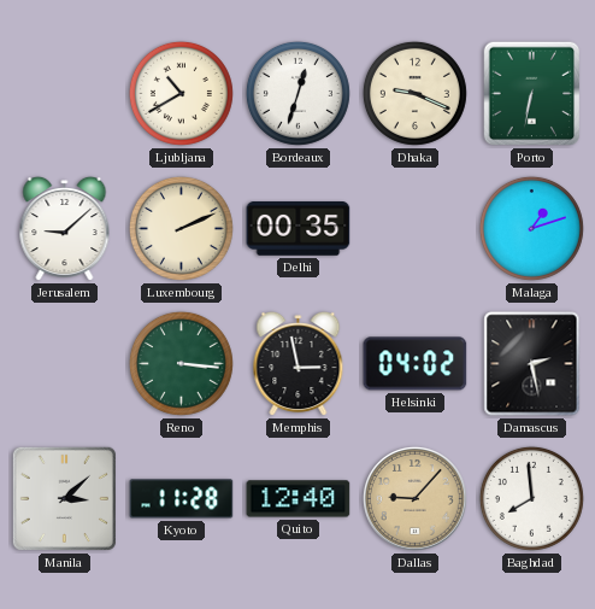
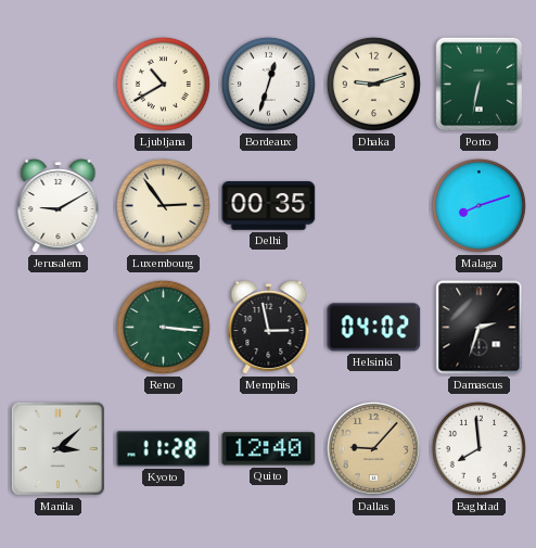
Dhaka: 9:19 -> 9:12 (373, 84)
Jerusalem: 9:08 -> 9:10 (59, 206)
Luxembourg: 2:11 -> 2:54 (163, 205)
Malaga: 1:12 -> 8:12 (478, 205)
Damascus: 2:28 -> 2:33 (480, 328)
